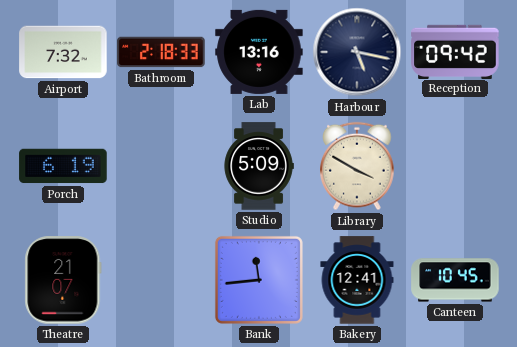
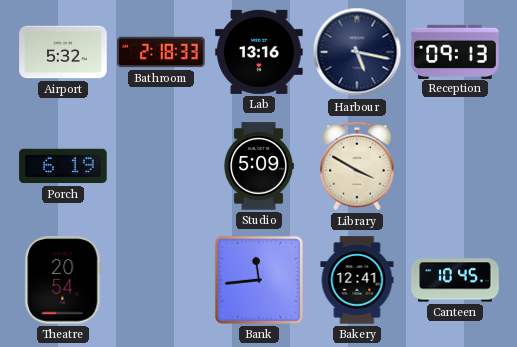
Airport: 7:32 -> 5:32 (63, 52)
Reception: 09:42 -> 09:13 (455, 51)
Theatre: 21:07 -> 20:54 (63, 280)
